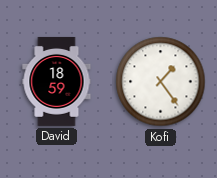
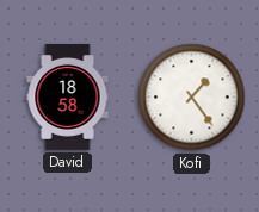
David: 18:59 -> 18:58 (68, 96)
